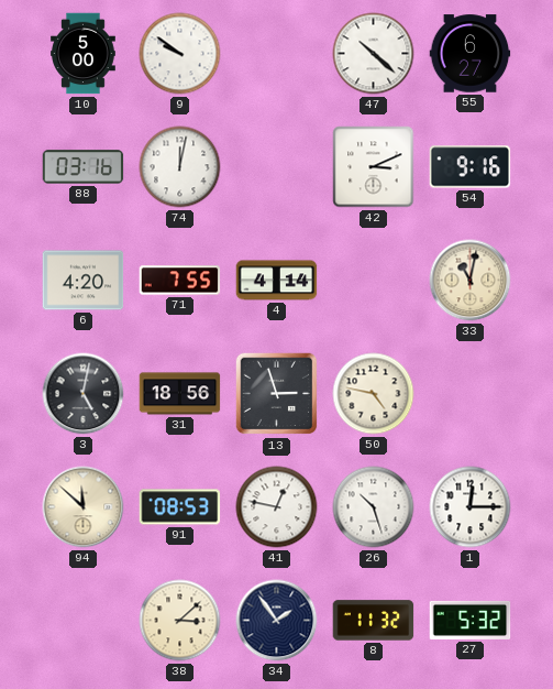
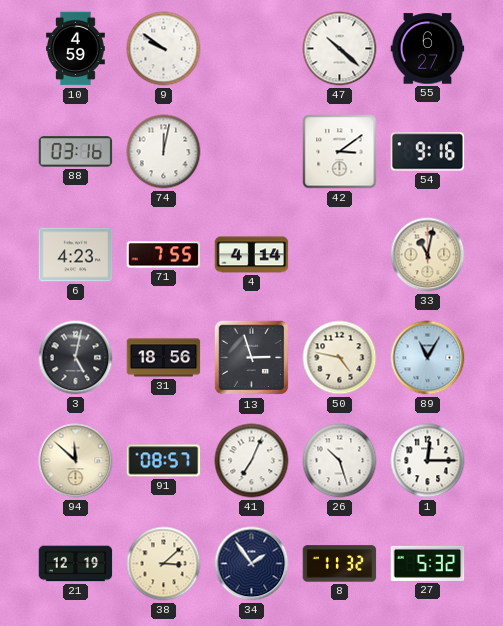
10: 5:00 -> 4:59 (76, 49)
42: 3:11 -> 3:09 (340, 152)
6: 4:20 -> 4:23 (76, 255)
89: none -> 11:05 (428, 358)
91: 08:53 -> 08:57 (164, 461)
41: 12:47 -> 7:04 (252, 461)
21: none -> 12:19 (76, 564)
